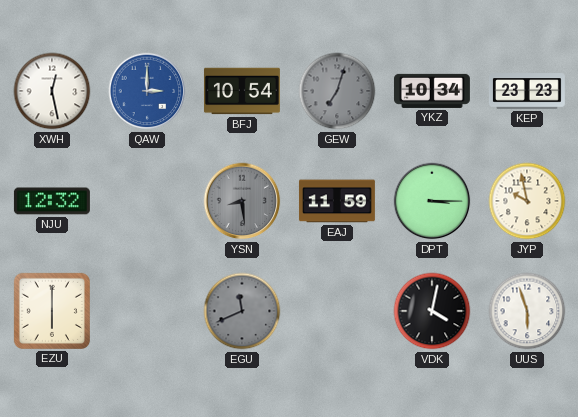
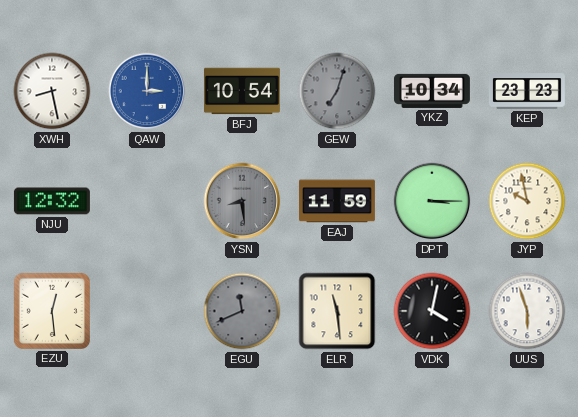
XWH: 12:28 -> 8:28 (52, 91)
EZU: 6:00 -> 12:29 (52, 311)
ELR: none -> 11:29 (337, 311)
